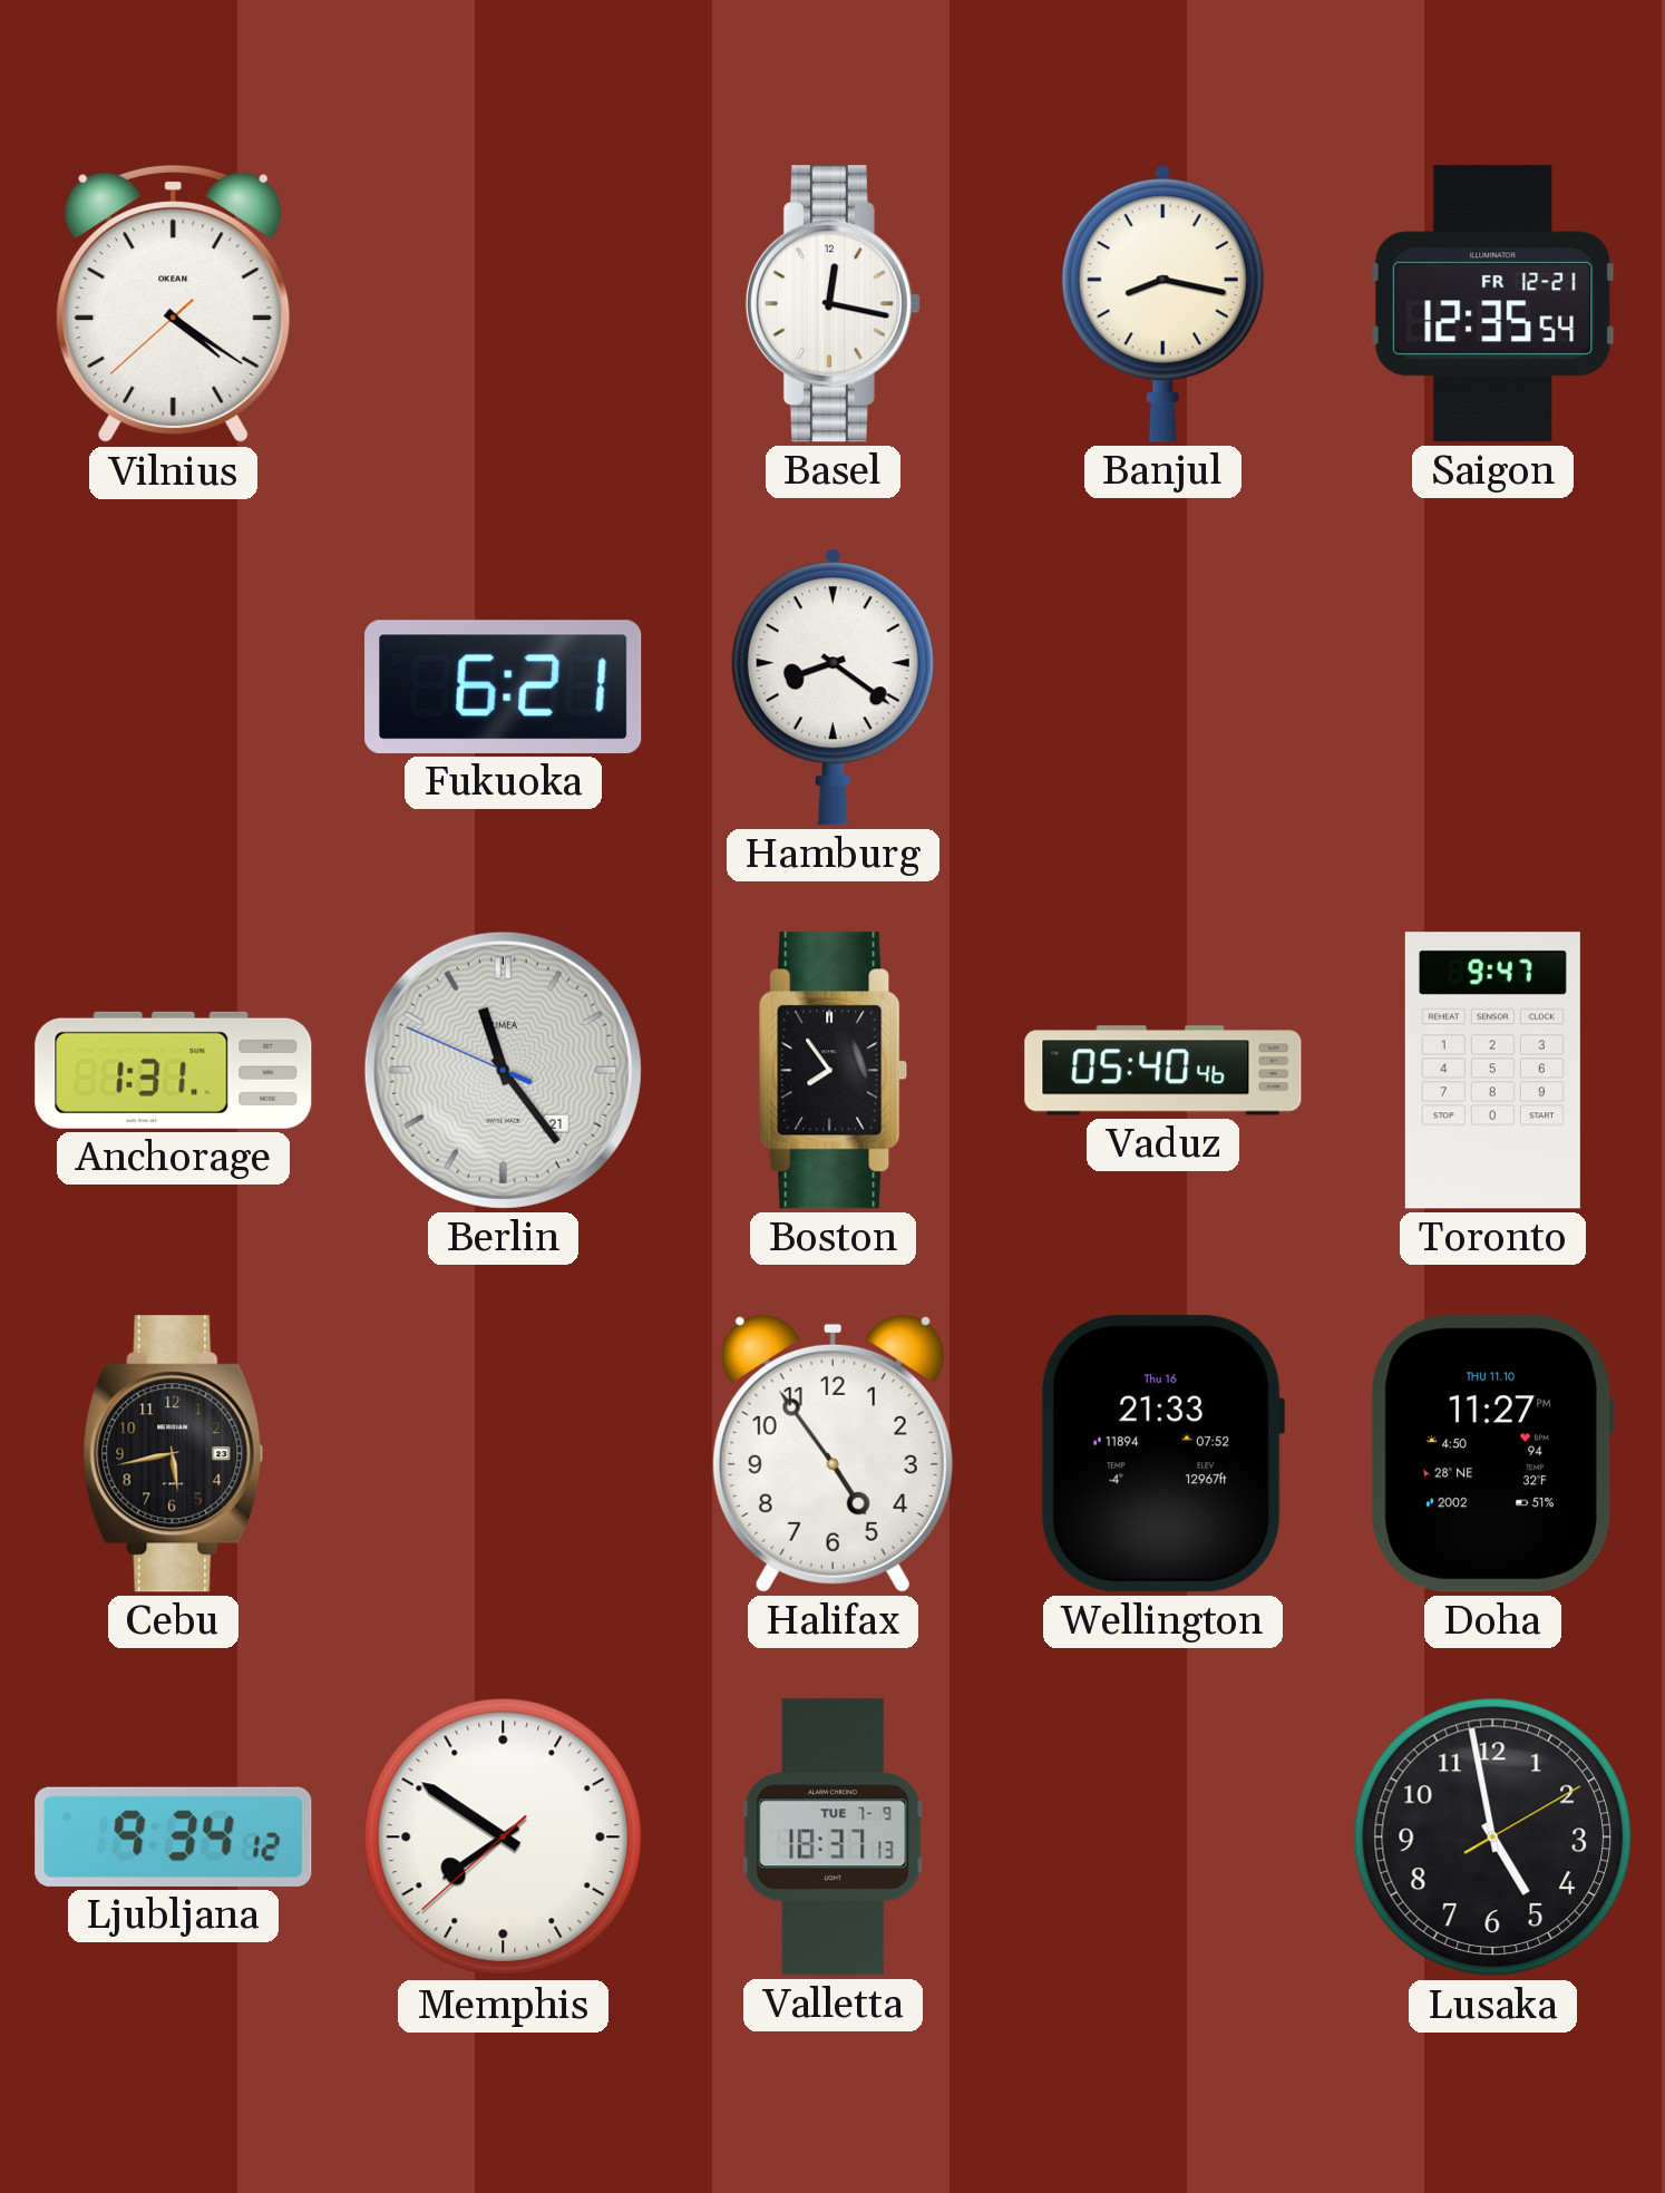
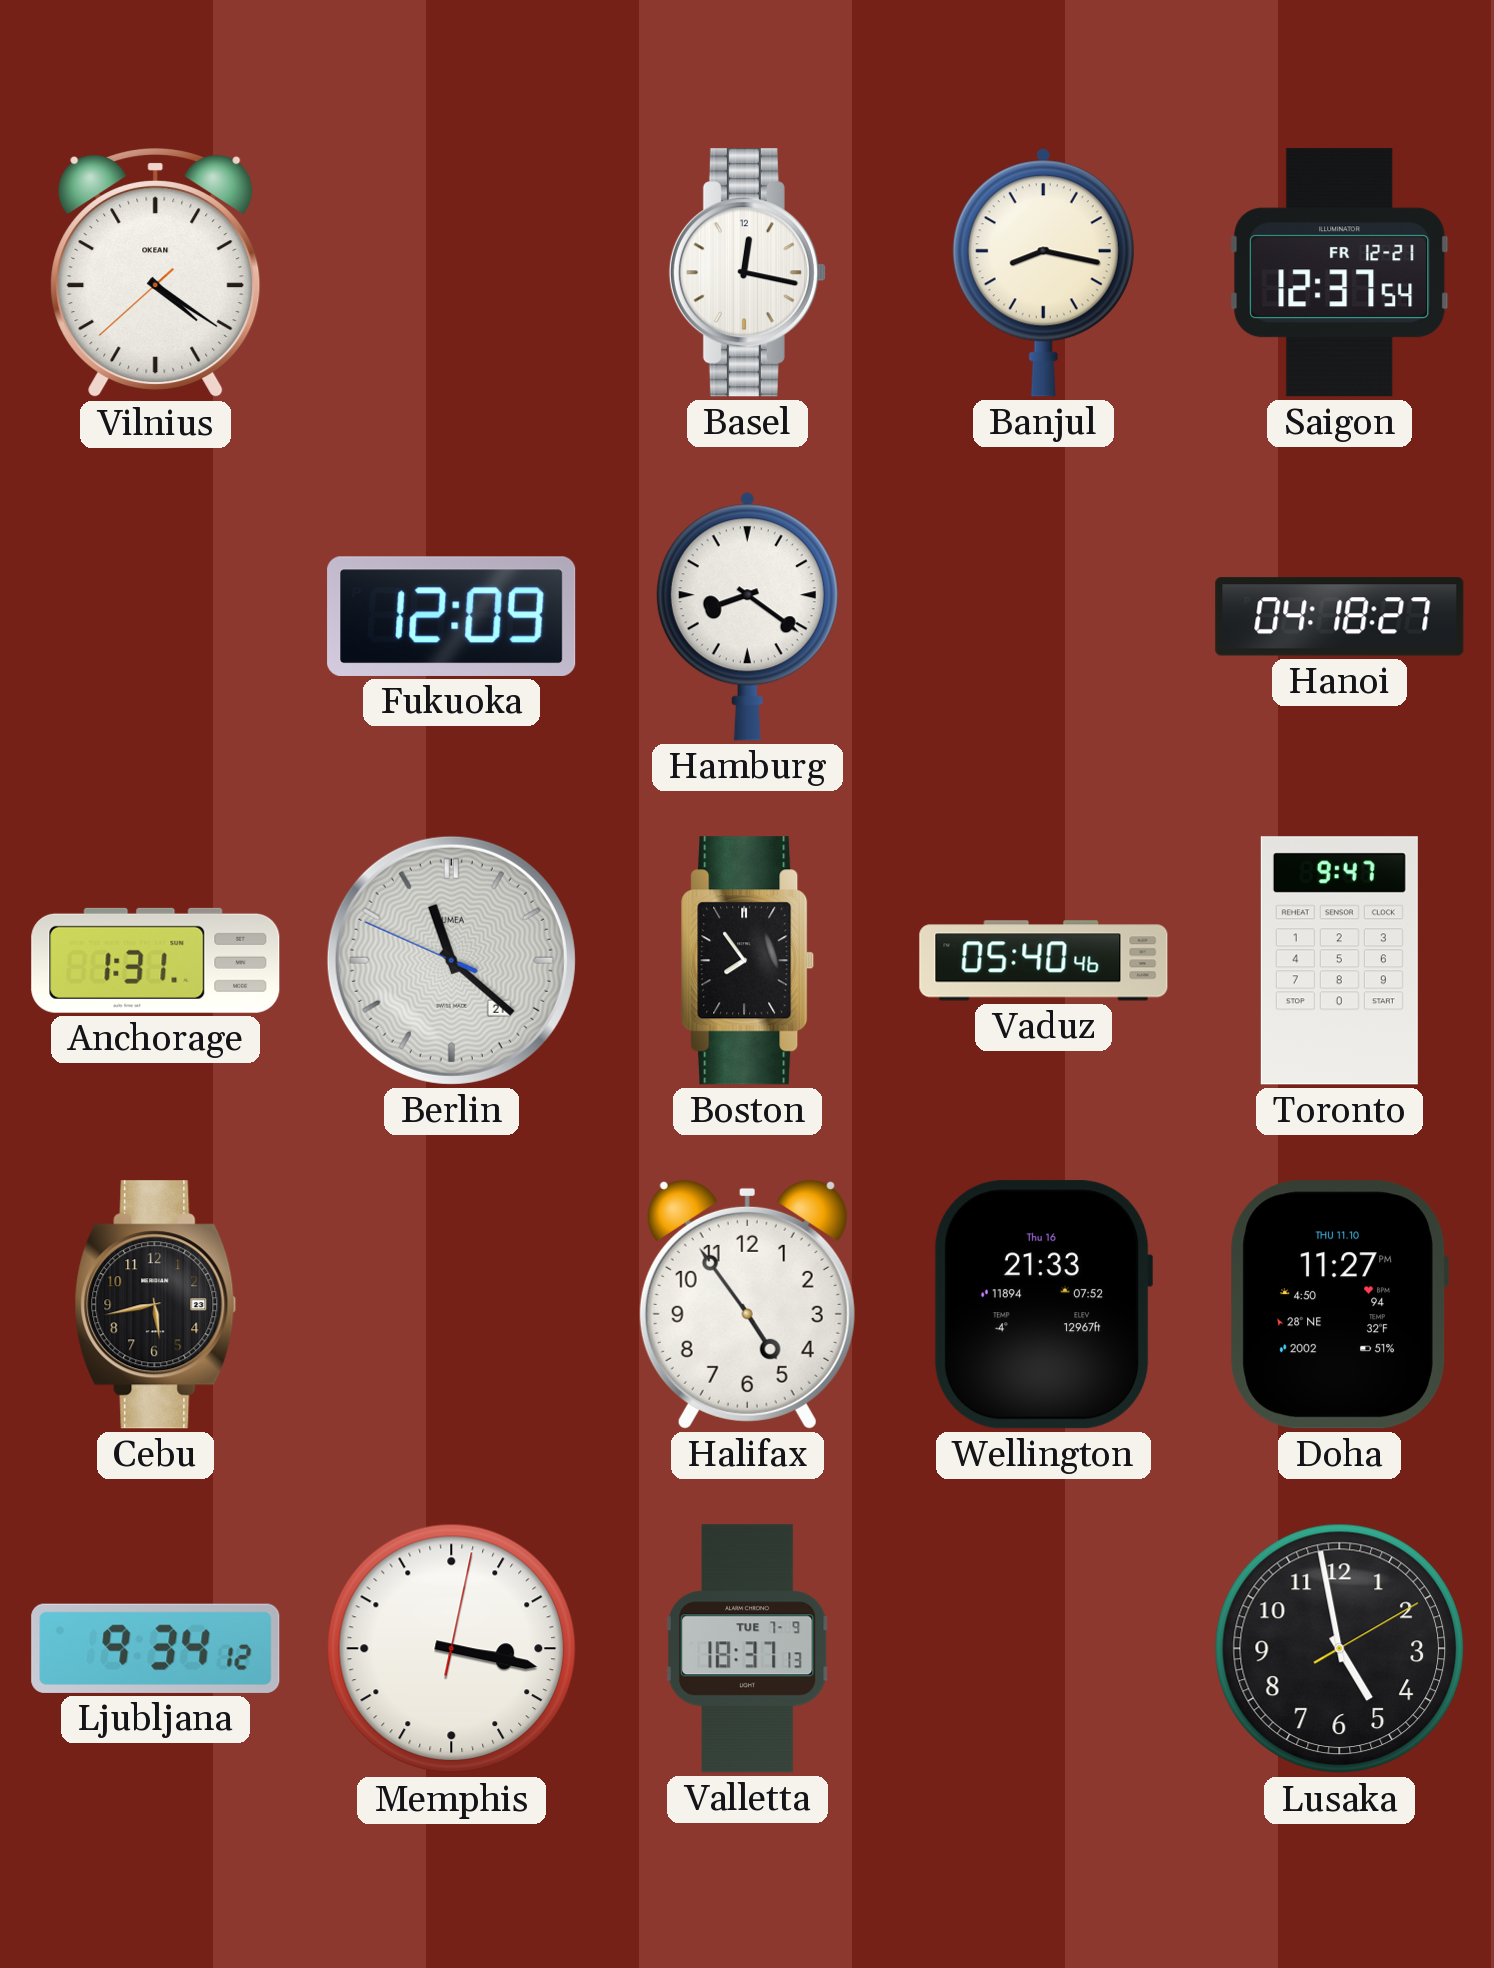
Saigon: 12:35 -> 12:37 (1340, 273)
Fukuoka: 6:21 -> 12:09 (452, 616)
Hanoi: none -> 04:18 (1340, 617)
Berlin: 11:23 -> 11:21 (451, 960)
Memphis: 7:50 -> 3:17 (452, 1649)
